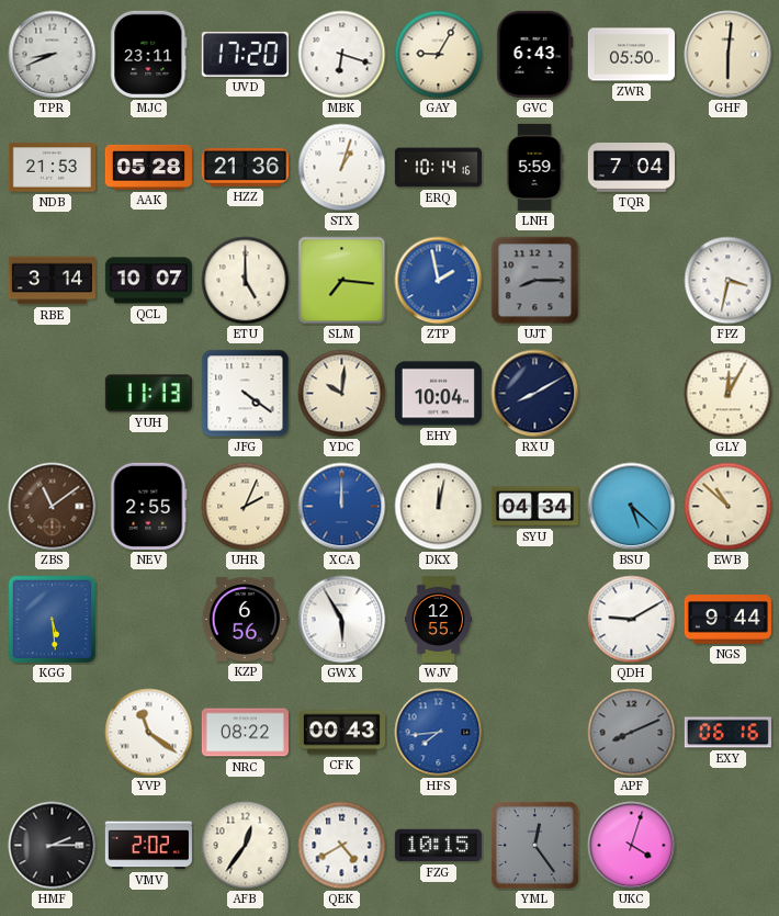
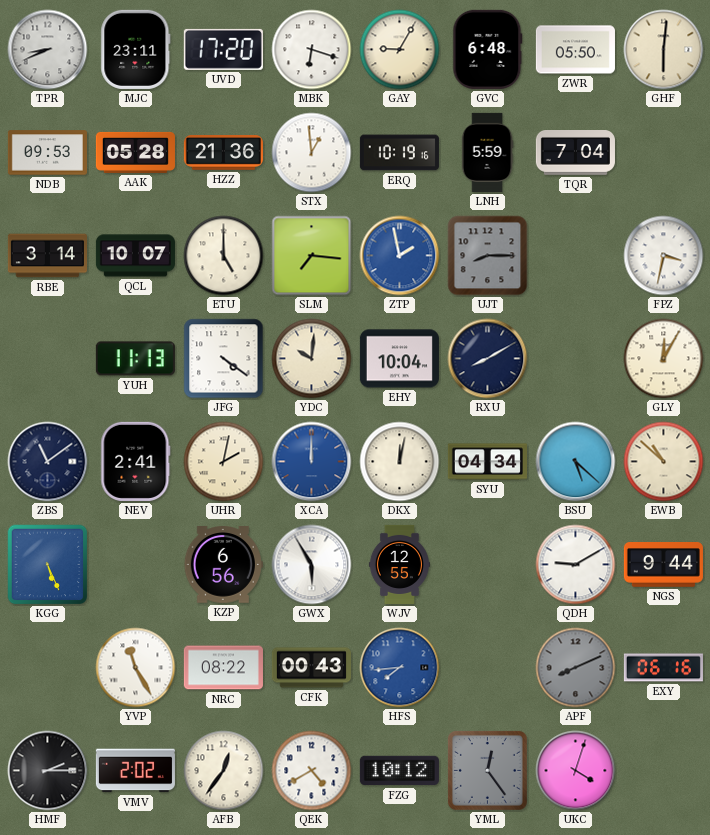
GVC: 6:43 -> 6:48 (488, 49)
NDB: 21:53 -> 09:53 (47, 153)
STX: 1:03 -> 12:59 (312, 153)
ERQ: 10:14 -> 10:19 (399, 153)
ZBS dial: brown -> navy (48, 462)
NEV: 2:55 -> 2:41 (136, 461)
UHR: 2:04 -> 2:02 (224, 462)
KGG: 5:29 -> 5:26 (48, 565)
YVP: 11:21 -> 11:25 (136, 668)
FZG: 10:15 -> 10:12 (399, 771)
